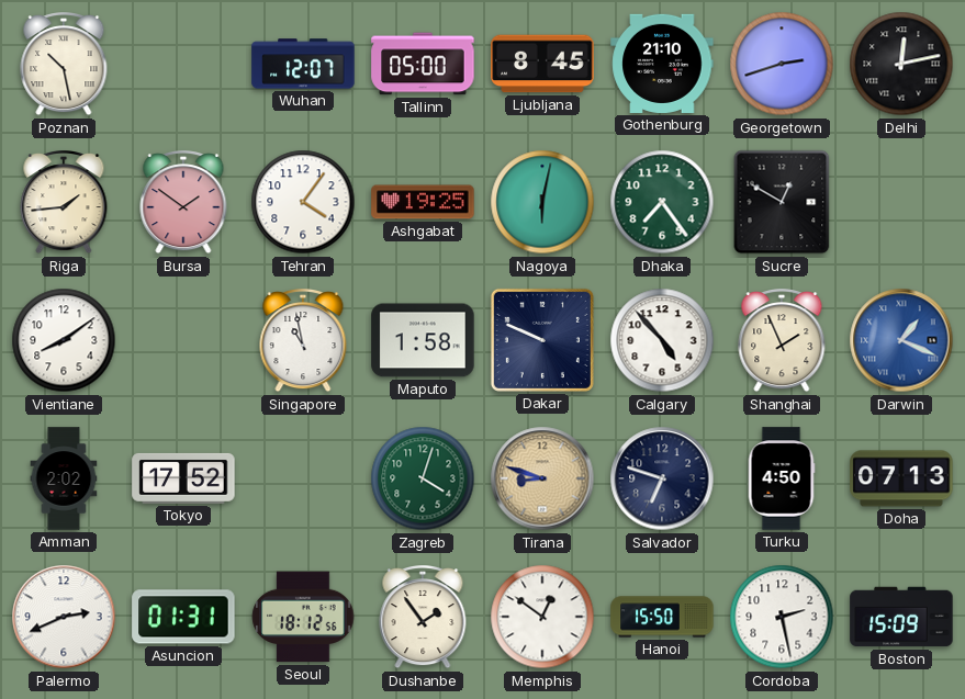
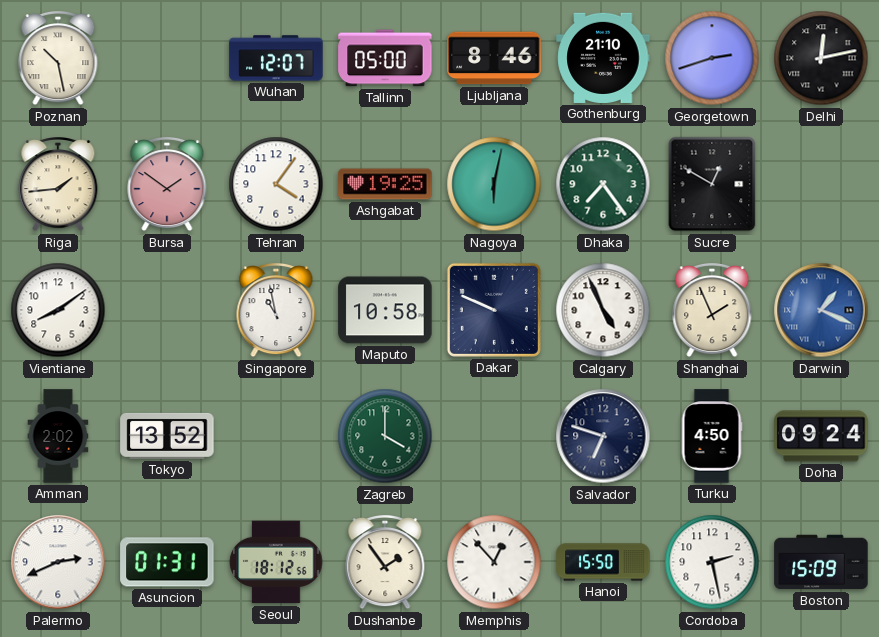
Ljubljana: 8:45 -> 8:46 (494, 58)
Maputo: 1:58 -> 10:58 (385, 310)
Calgary: 4:53 -> 4:56 (603, 310)
Tokyo: 17:52 -> 13:52 (167, 436)
Zagreb: 4:03 -> 4:00 (385, 436)
Tirana: 8:48 -> none (542, 478)
Doha: 07:13 -> 09:24 (821, 436)
Memphis: 12:51 -> 12:53 (494, 562)
